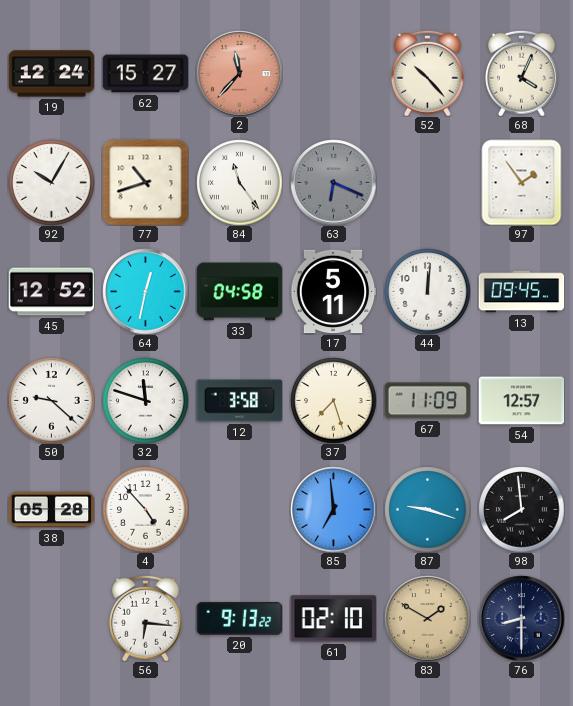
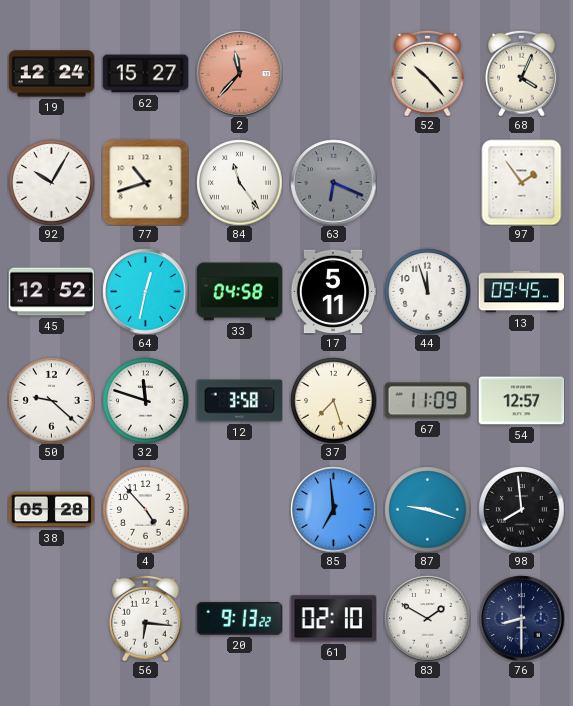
44: 12:01 -> 11:57 (427, 291)
83 dial: champagne -> white (427, 618)
